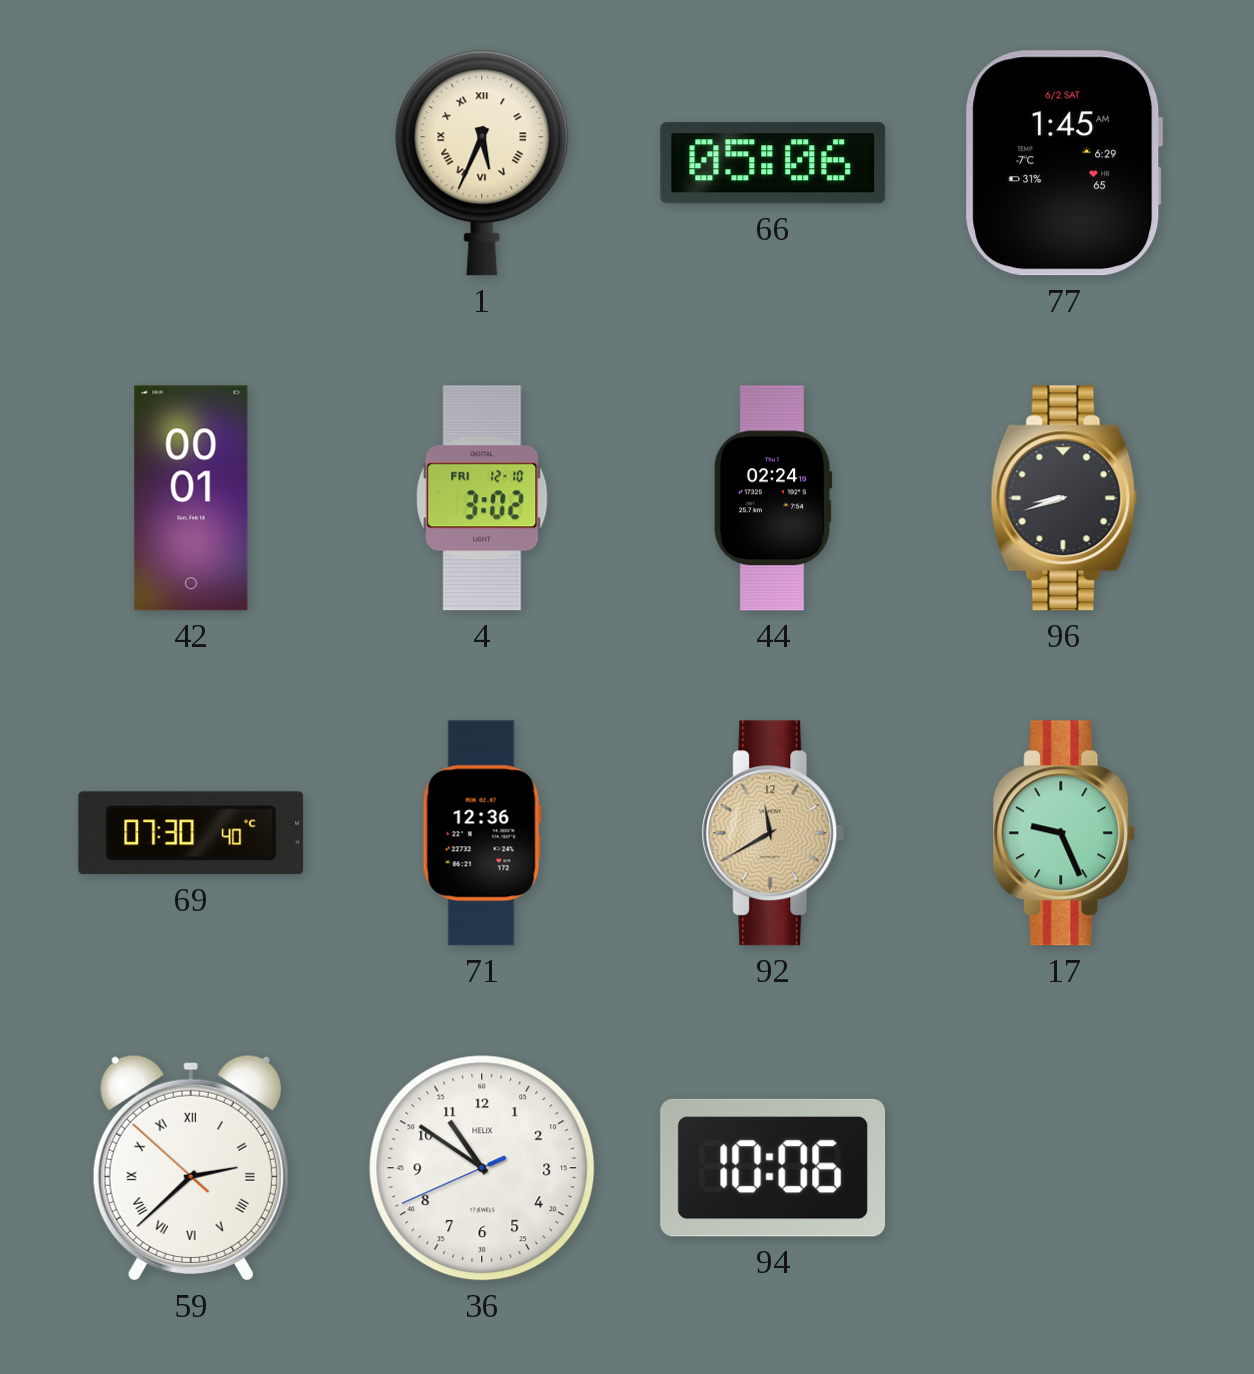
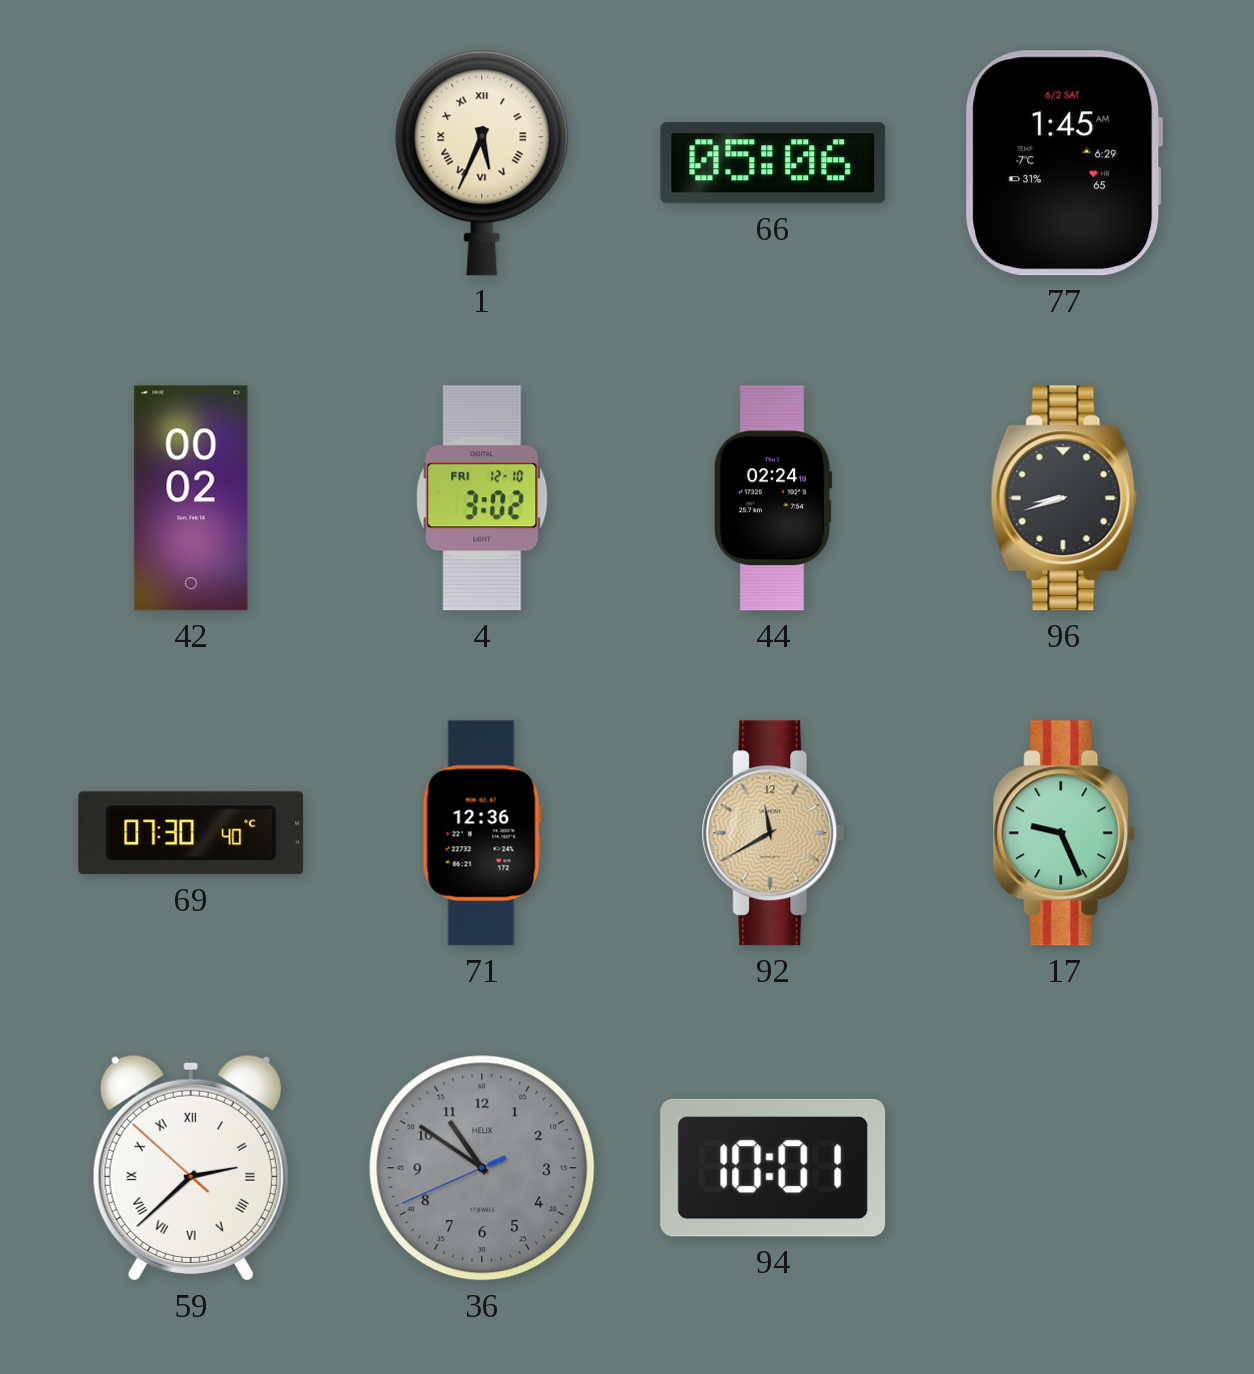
42: 00:01 -> 00:02 (191, 498)
36 dial: white -> grey (482, 1168)
94: 10:06 -> 10:01 (773, 1168)
